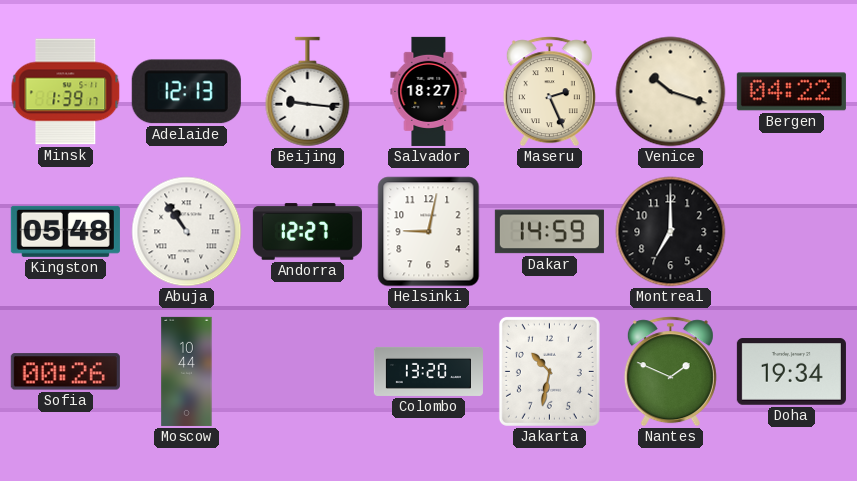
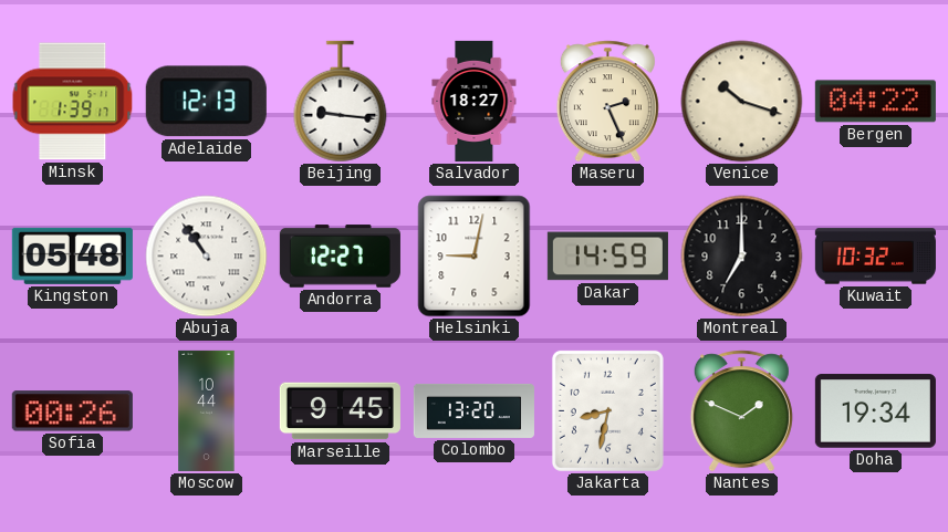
Kuwait: none -> 10:32 (875, 257)
Marseille: none -> 9:45 (340, 411)
Jakarta: 10:32 -> 8:32 (607, 410)
